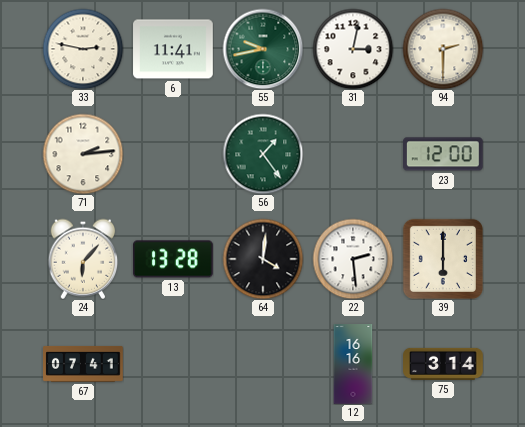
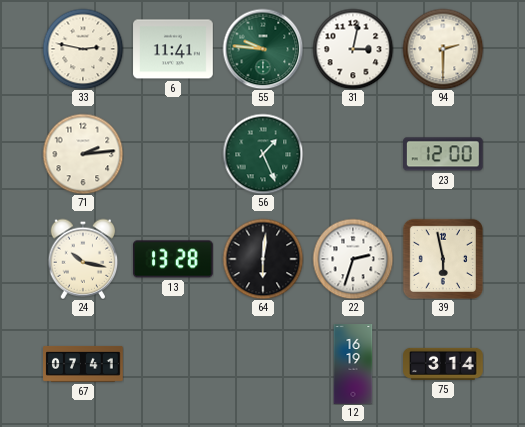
55: 9:43 -> 9:46 (263, 49)
56: 1:24 -> 1:26 (263, 154)
24: 6:07 -> 10:17 (83, 259)
64: 4:01 -> 6:01 (263, 259)
22: 2:29 -> 2:33 (353, 259)
39: 6:00 -> 5:58 (443, 259)
12: 16:16 -> 16:19 (353, 364)
